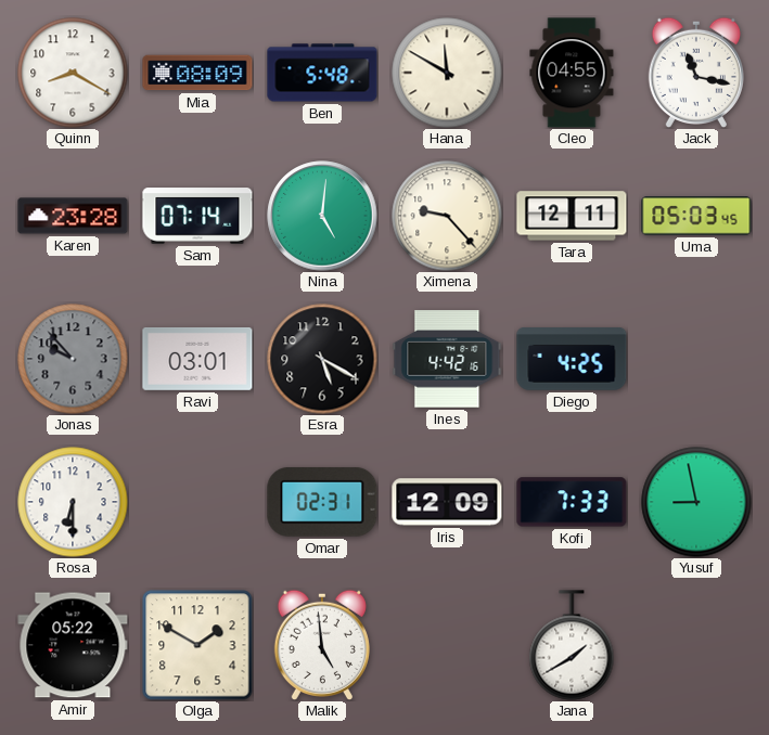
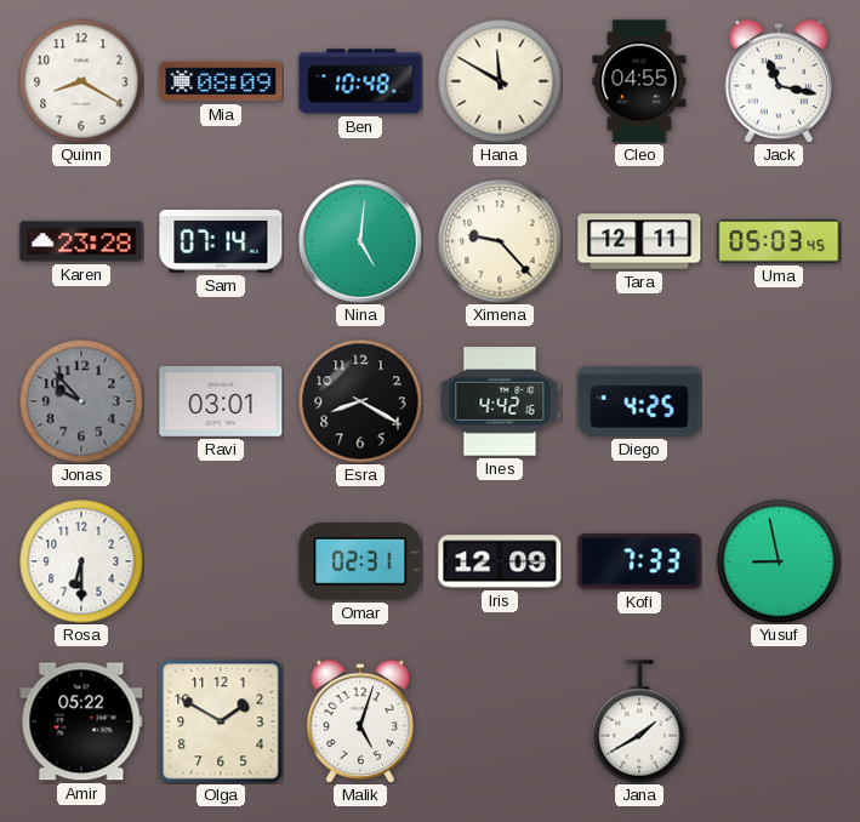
Ben: 5:48 -> 10:48 (360, 81)
Esra: 5:20 -> 8:20 (360, 401)
Malik: 4:59 -> 5:03 (360, 720)
